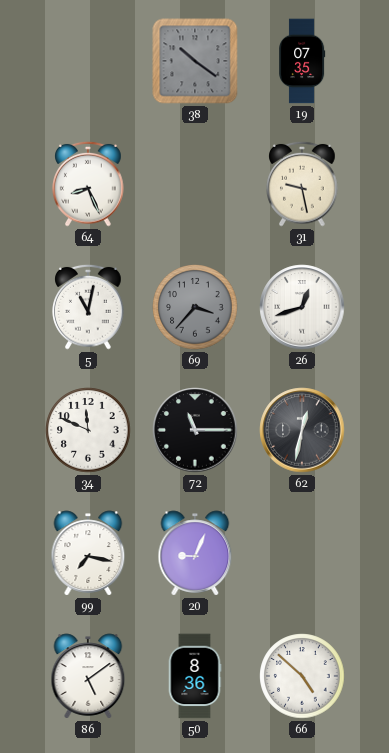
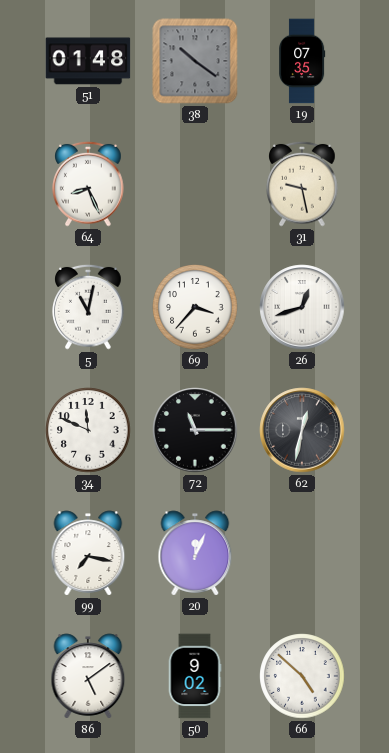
51: none -> 01:48 (88, 61)
69 dial: grey -> white (195, 307)
20: 9:04 -> 12:04 (195, 553)
50: 8:36 -> 9:02 (195, 676)
